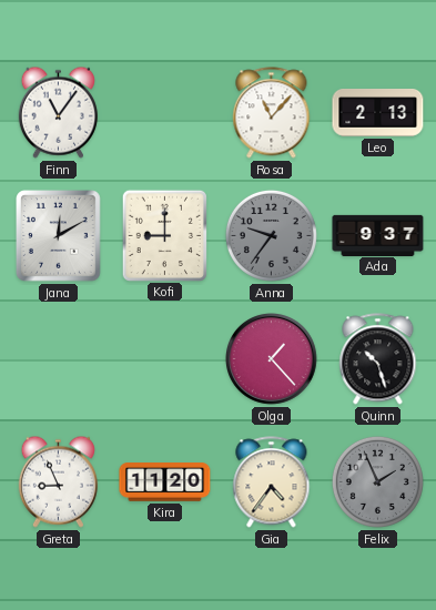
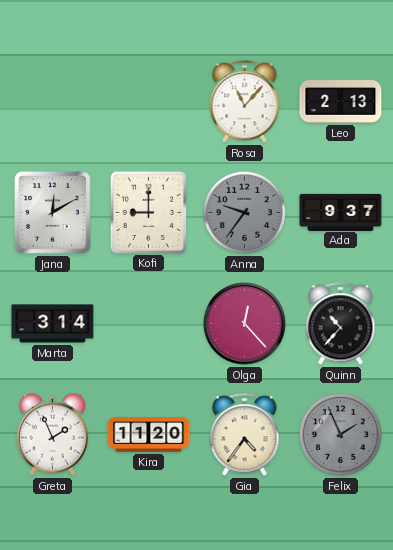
Finn: 11:06 -> none (58, 112)
Marta: none -> 3:14 (53, 324)
Olga: 1:23 -> 12:23 (245, 324)
Quinn: 10:27 -> 10:37 (341, 324)
Greta: 8:56 -> 1:56 (52, 434)
